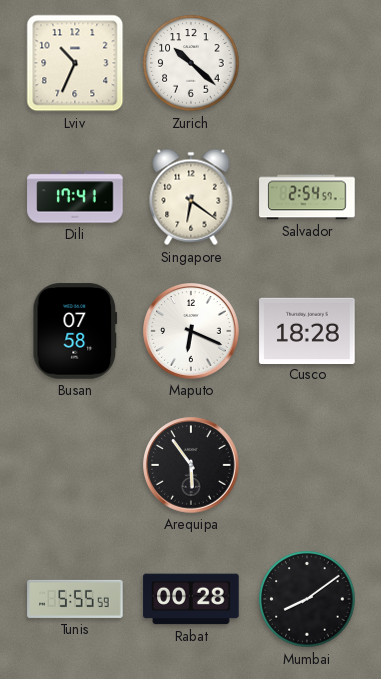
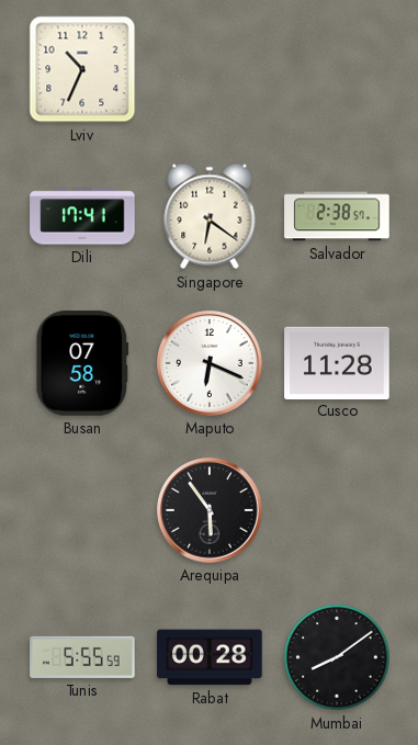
Zurich: 10:22 -> none (191, 63)
Salvador: 2:54 -> 2:38 (337, 216)
Cusco: 18:28 -> 11:28 (337, 362)
